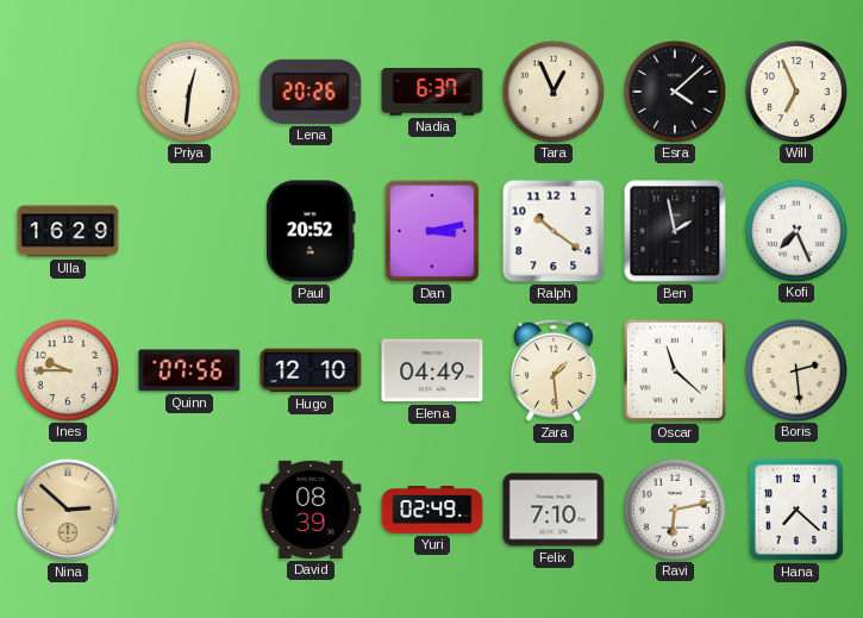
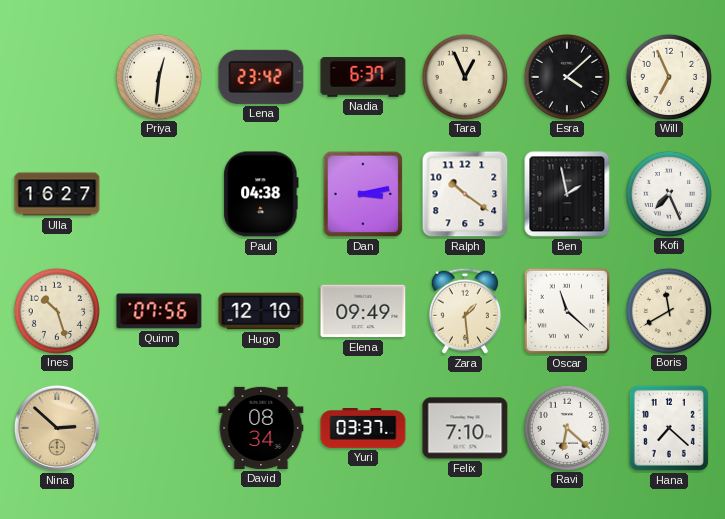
Lena: 20:26 -> 23:42 (261, 77)
Ulla: 16:29 -> 16:27 (57, 194)
Paul: 20:52 -> 04:38 (261, 194)
Ines: 9:45 -> 10:27 (56, 310)
Elena: 04:49 -> 09:49 (363, 311)
Boris: 2:29 -> 11:40 (668, 310)
David: 08:39 -> 08:34 (261, 428)
Yuri: 02:49 -> 03:37 (363, 429)
Ravi: 6:13 -> 6:22 (566, 427)
